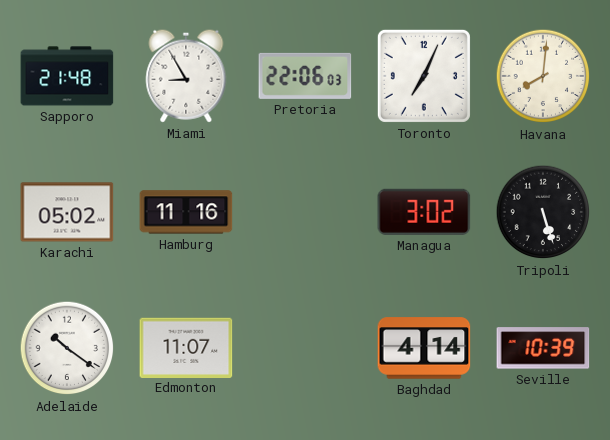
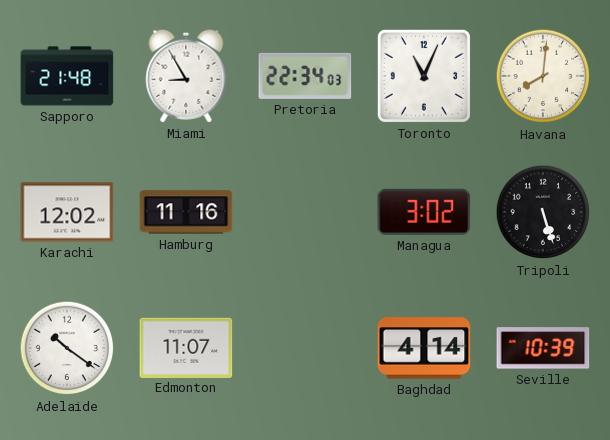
Pretoria: 22:06 -> 22:34 (305, 76)
Toronto: 7:04 -> 11:04 (424, 76)
Karachi: 05:02 -> 12:02 (67, 212)
